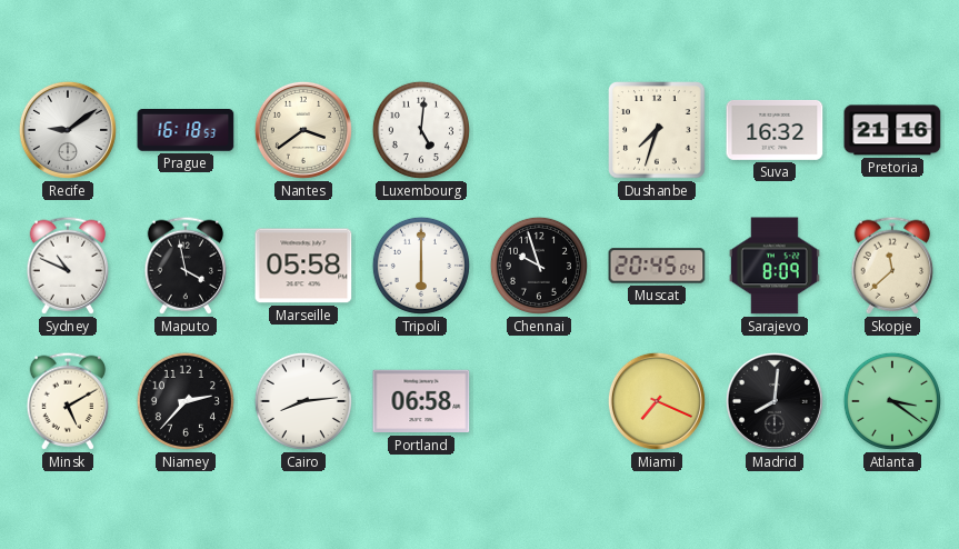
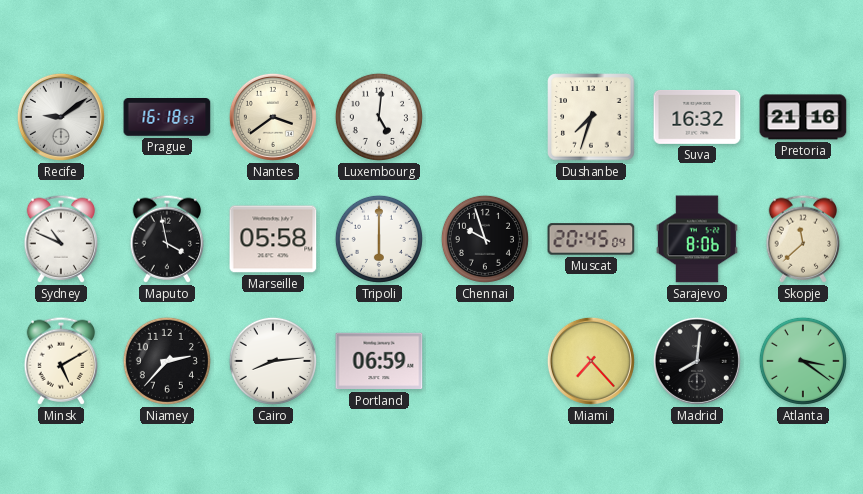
Sarajevo: 8:09 -> 8:06 (697, 239)
Portland: 06:58 -> 06:59 (379, 361)
Miami: 7:19 -> 7:23 (591, 361)
